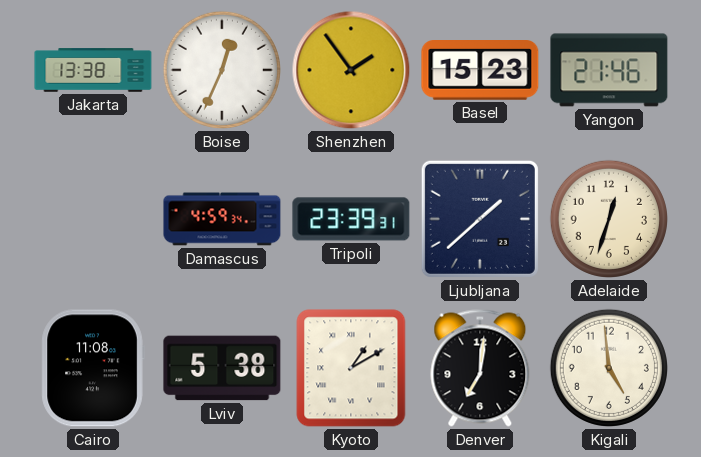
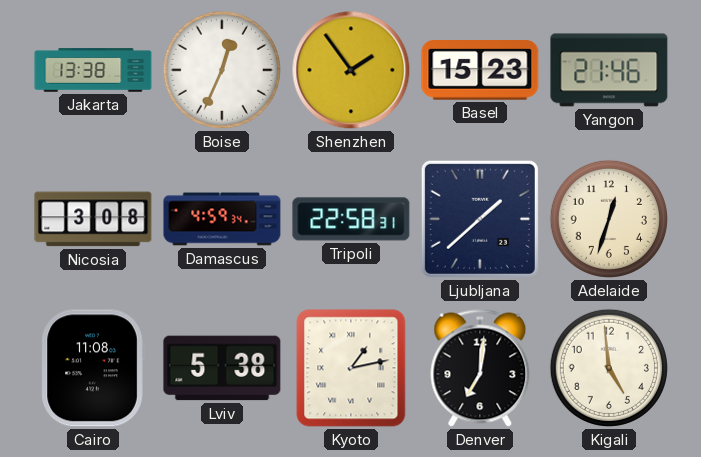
Nicosia: none -> 3:08 (93, 219)
Tripoli: 23:39 -> 22:58 (351, 219)
Kyoto: 1:10 -> 1:13 (351, 368)
